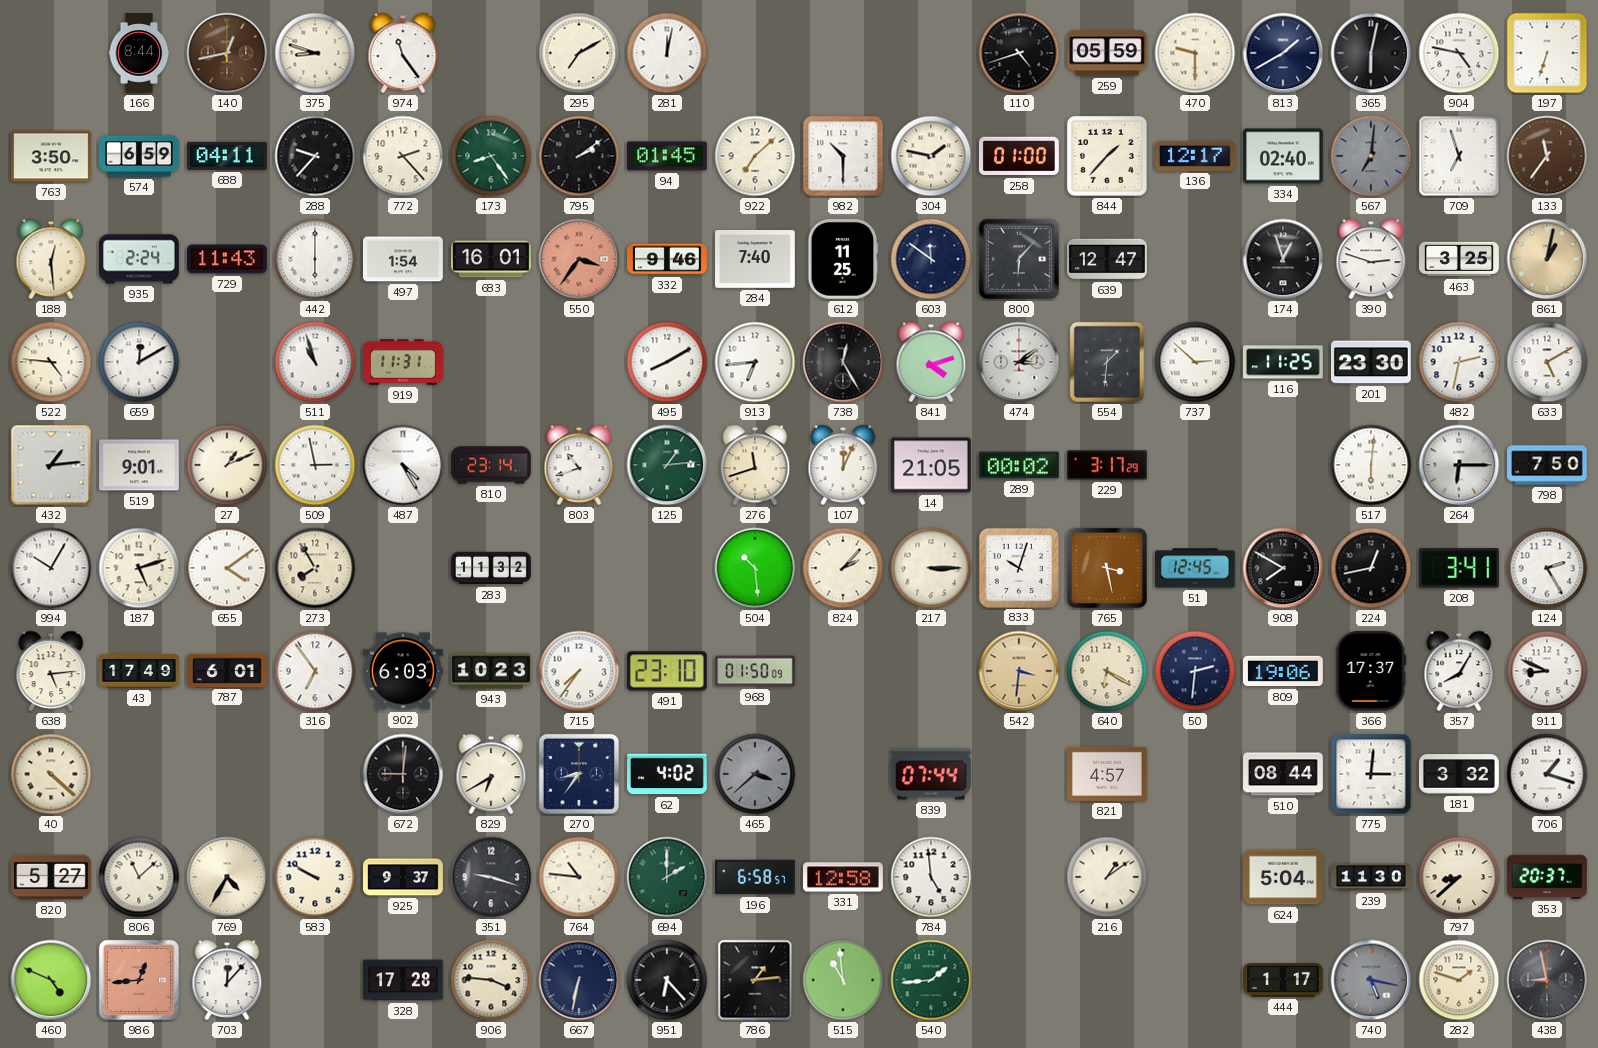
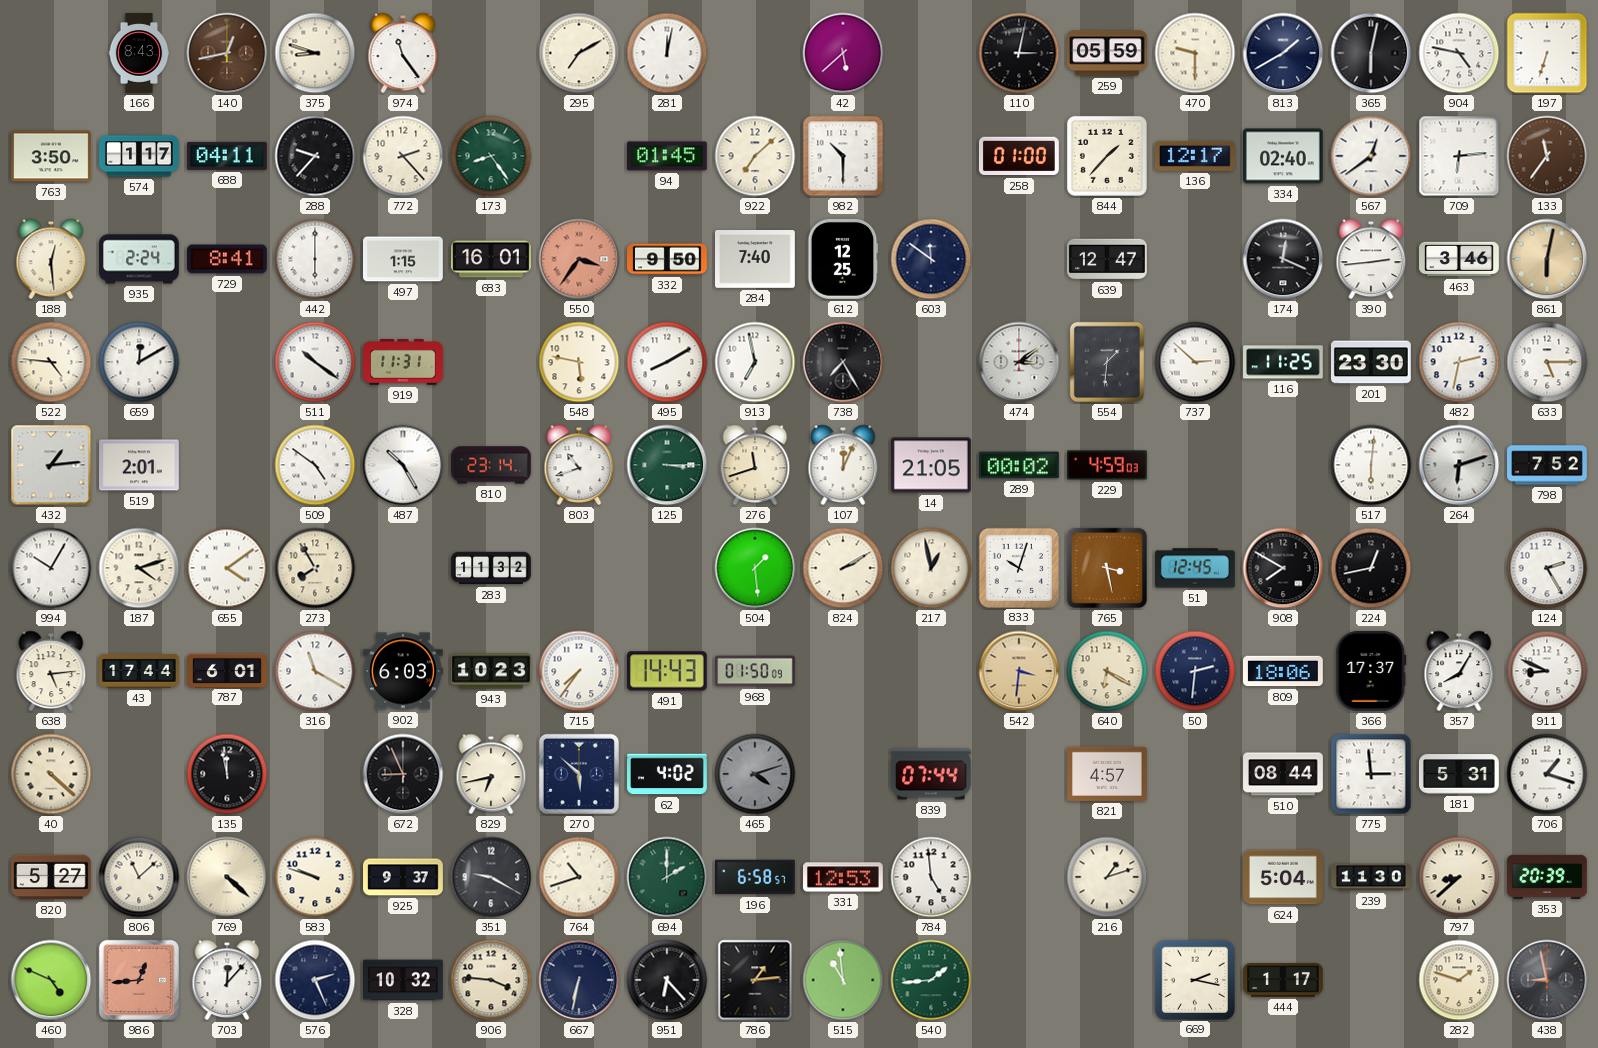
166: 8:44 -> 8:43 (139, 53)
42: none -> 5:38 (843, 53)
110: 4:42 -> 3:02 (1019, 53)
574: 6:59 -> 1:17 (139, 156)
795: 2:09 -> none (579, 156)
304: 1:47 -> none (931, 156)
567: 7:01 -> 12:39 (1371, 156)
567 dial: grey -> white (1371, 156)
709: 6:57 -> 6:14 (1459, 156)
729: 11:43 -> 8:41 (228, 259)
497: 1:54 -> 1:15 (404, 259)
332: 9:46 -> 9:50 (668, 259)
612: 11:25 -> 12:25 (843, 260)
800: 6:07 -> none (1019, 259)
174: 12:57 -> 12:19 (1283, 259)
390: 2:48 -> 2:44 (1371, 259)
463: 3:25 -> 3:46 (1460, 259)
861: 1:02 -> 6:02 (1547, 259)
511: 10:57 -> 10:21 (315, 362)
548: none -> 5:47 (579, 362)
913: 6:44 -> 6:58 (755, 362)
738: 12:25 -> 7:25 (843, 362)
841: 4:12 -> none (931, 362)
633: 5:10 -> 5:15 (1547, 362)
519: 9:01 -> 2:01 (140, 465)
27: 1:11 -> none (227, 465)
509: 2:58 -> 4:51 (315, 465)
487: 4:25 -> 10:25 (403, 465)
125: 1:14 -> 3:15 (667, 465)
229: 3:17 -> 4:59 (1108, 465)
264: 6:15 -> 6:12 (1459, 465)
798: 7:50 -> 7:52 (1548, 465)
187: 5:12 -> 4:12 (139, 568)
504: 10:29 -> 1:29 (755, 568)
824: 2:07 -> 2:10 (843, 568)
217: 3:15 -> 12:58 (931, 568)
208: 3:41 -> none (1459, 568)
43: 17:49 -> 17:44 (140, 671)
316: 6:54 -> 11:20 (315, 671)
491: 23:10 -> 14:43 (667, 671)
809: 19:06 -> 18:06 (1284, 671)
135: none -> 11:58 (227, 774)
672: 9:01 -> 8:56 (403, 774)
829: 6:40 -> 6:43 (491, 774)
270: 8:36 -> 5:52 (579, 774)
465: 3:38 -> 4:12 (755, 774)
775: 3:01 -> 2:59 (1371, 774)
181: 3:32 -> 5:31 (1460, 774)
769: 4:35 -> 4:22 (227, 877)
583: 9:50 -> 9:48 (315, 877)
351: 9:18 -> 9:20 (491, 877)
764: 10:46 -> 10:42 (579, 877)
331: 12:58 -> 12:53 (844, 877)
216: 1:09 -> 1:12 (1107, 877)
353: 20:37 -> 20:39 (1548, 877)
576: none -> 2:26 (315, 980)
328: 17:28 -> 10:32 (404, 980)
669: none -> 2:17 (1194, 979)
740: 5:17 -> none (1371, 980)
